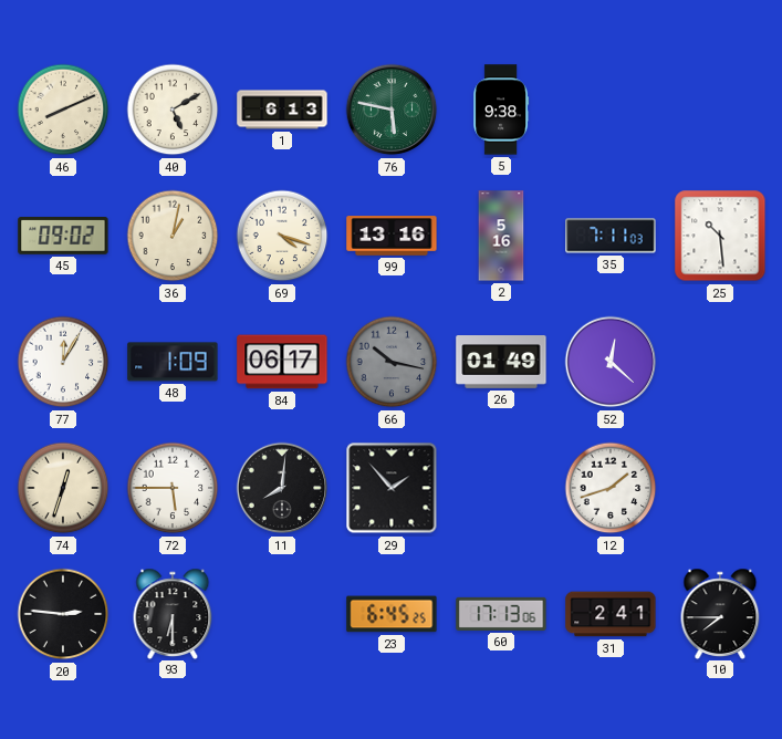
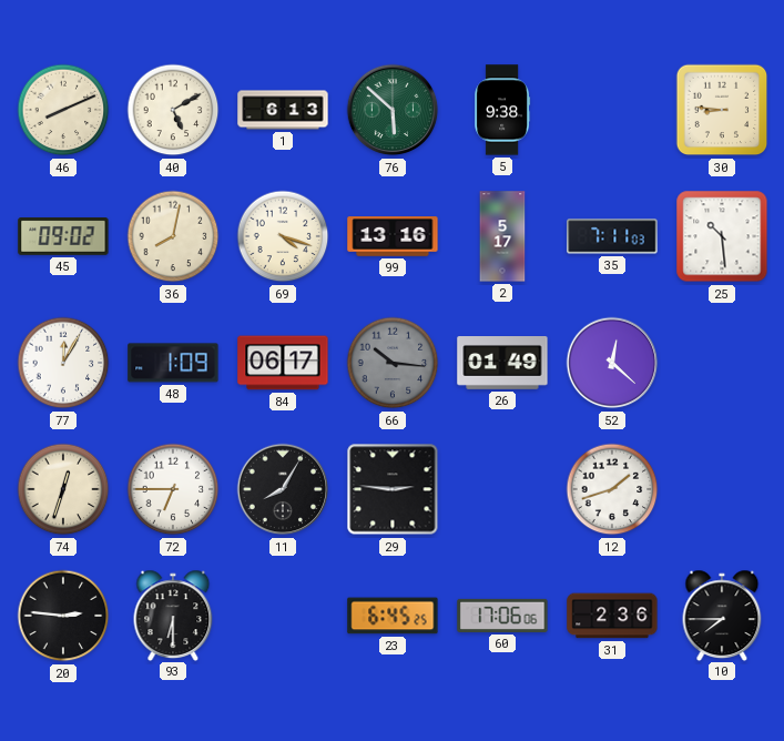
76: 5:47 -> 5:52 (393, 110)
30: none -> 8:46 (722, 110)
36: 1:02 -> 8:02 (173, 236)
2: 5:16 -> 5:17 (502, 236)
66: 10:17 -> 10:16 (393, 363)
72: 5:45 -> 6:45 (173, 489)
11: 8:01 -> 8:05 (283, 489)
29: 1:53 -> 2:46 (393, 489)
60: 17:13 -> 17:06 (502, 616)
31: 2:41 -> 2:36 (612, 616)
